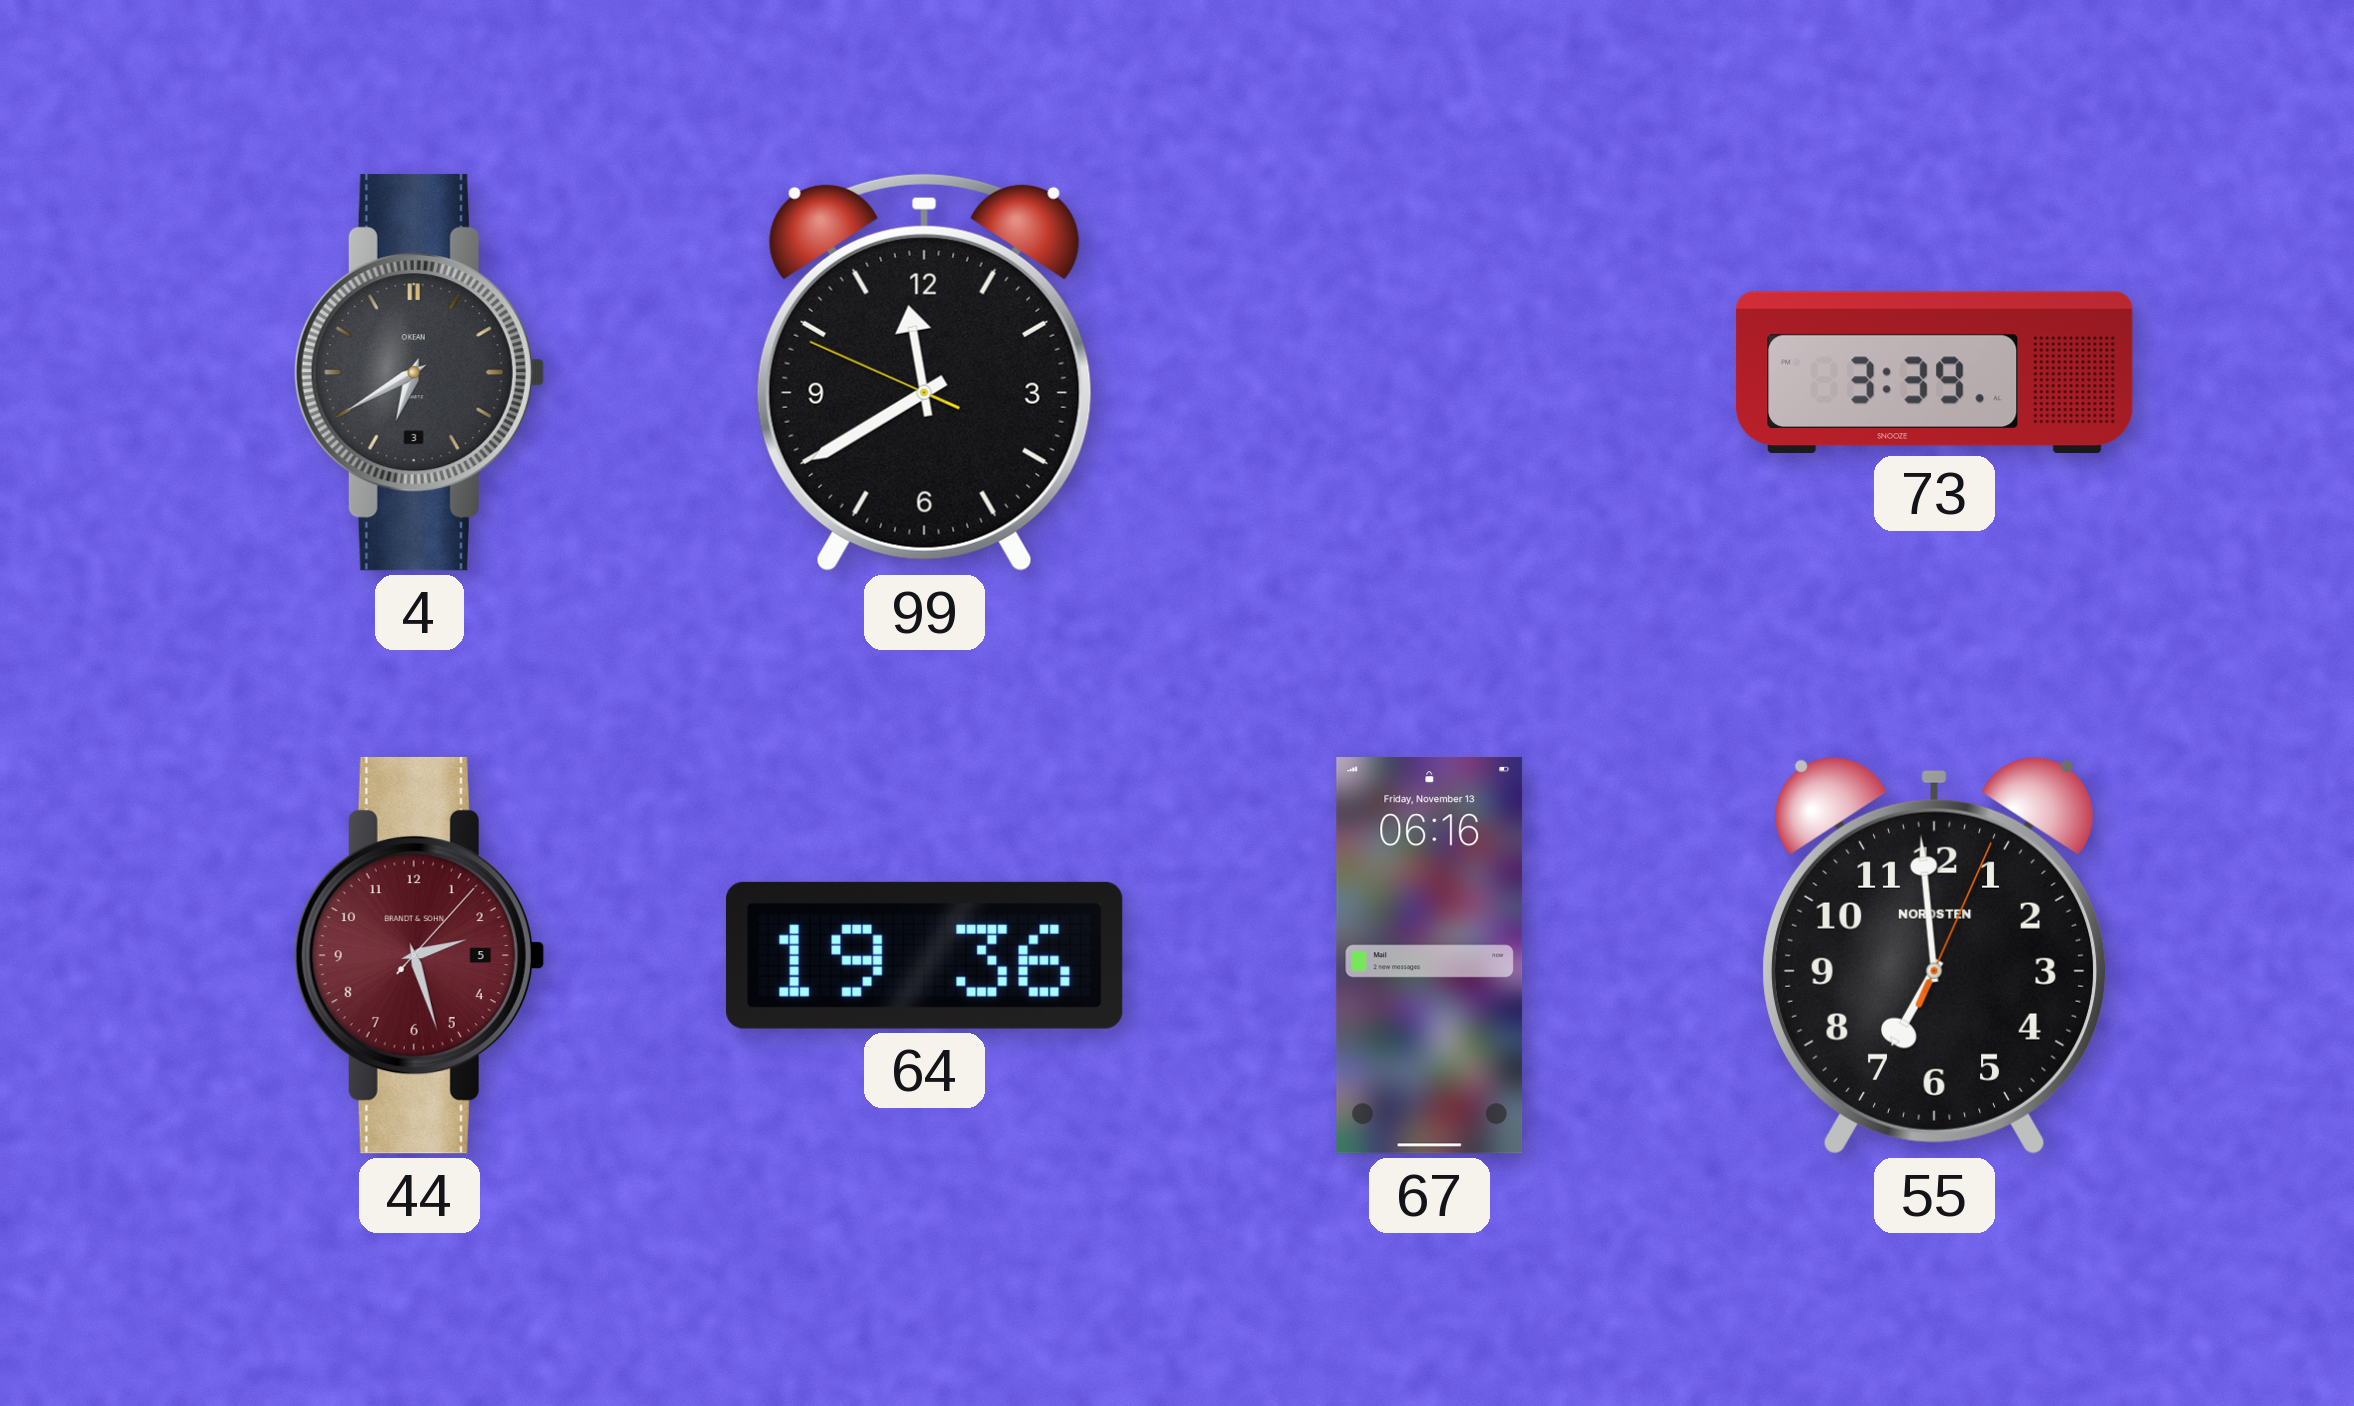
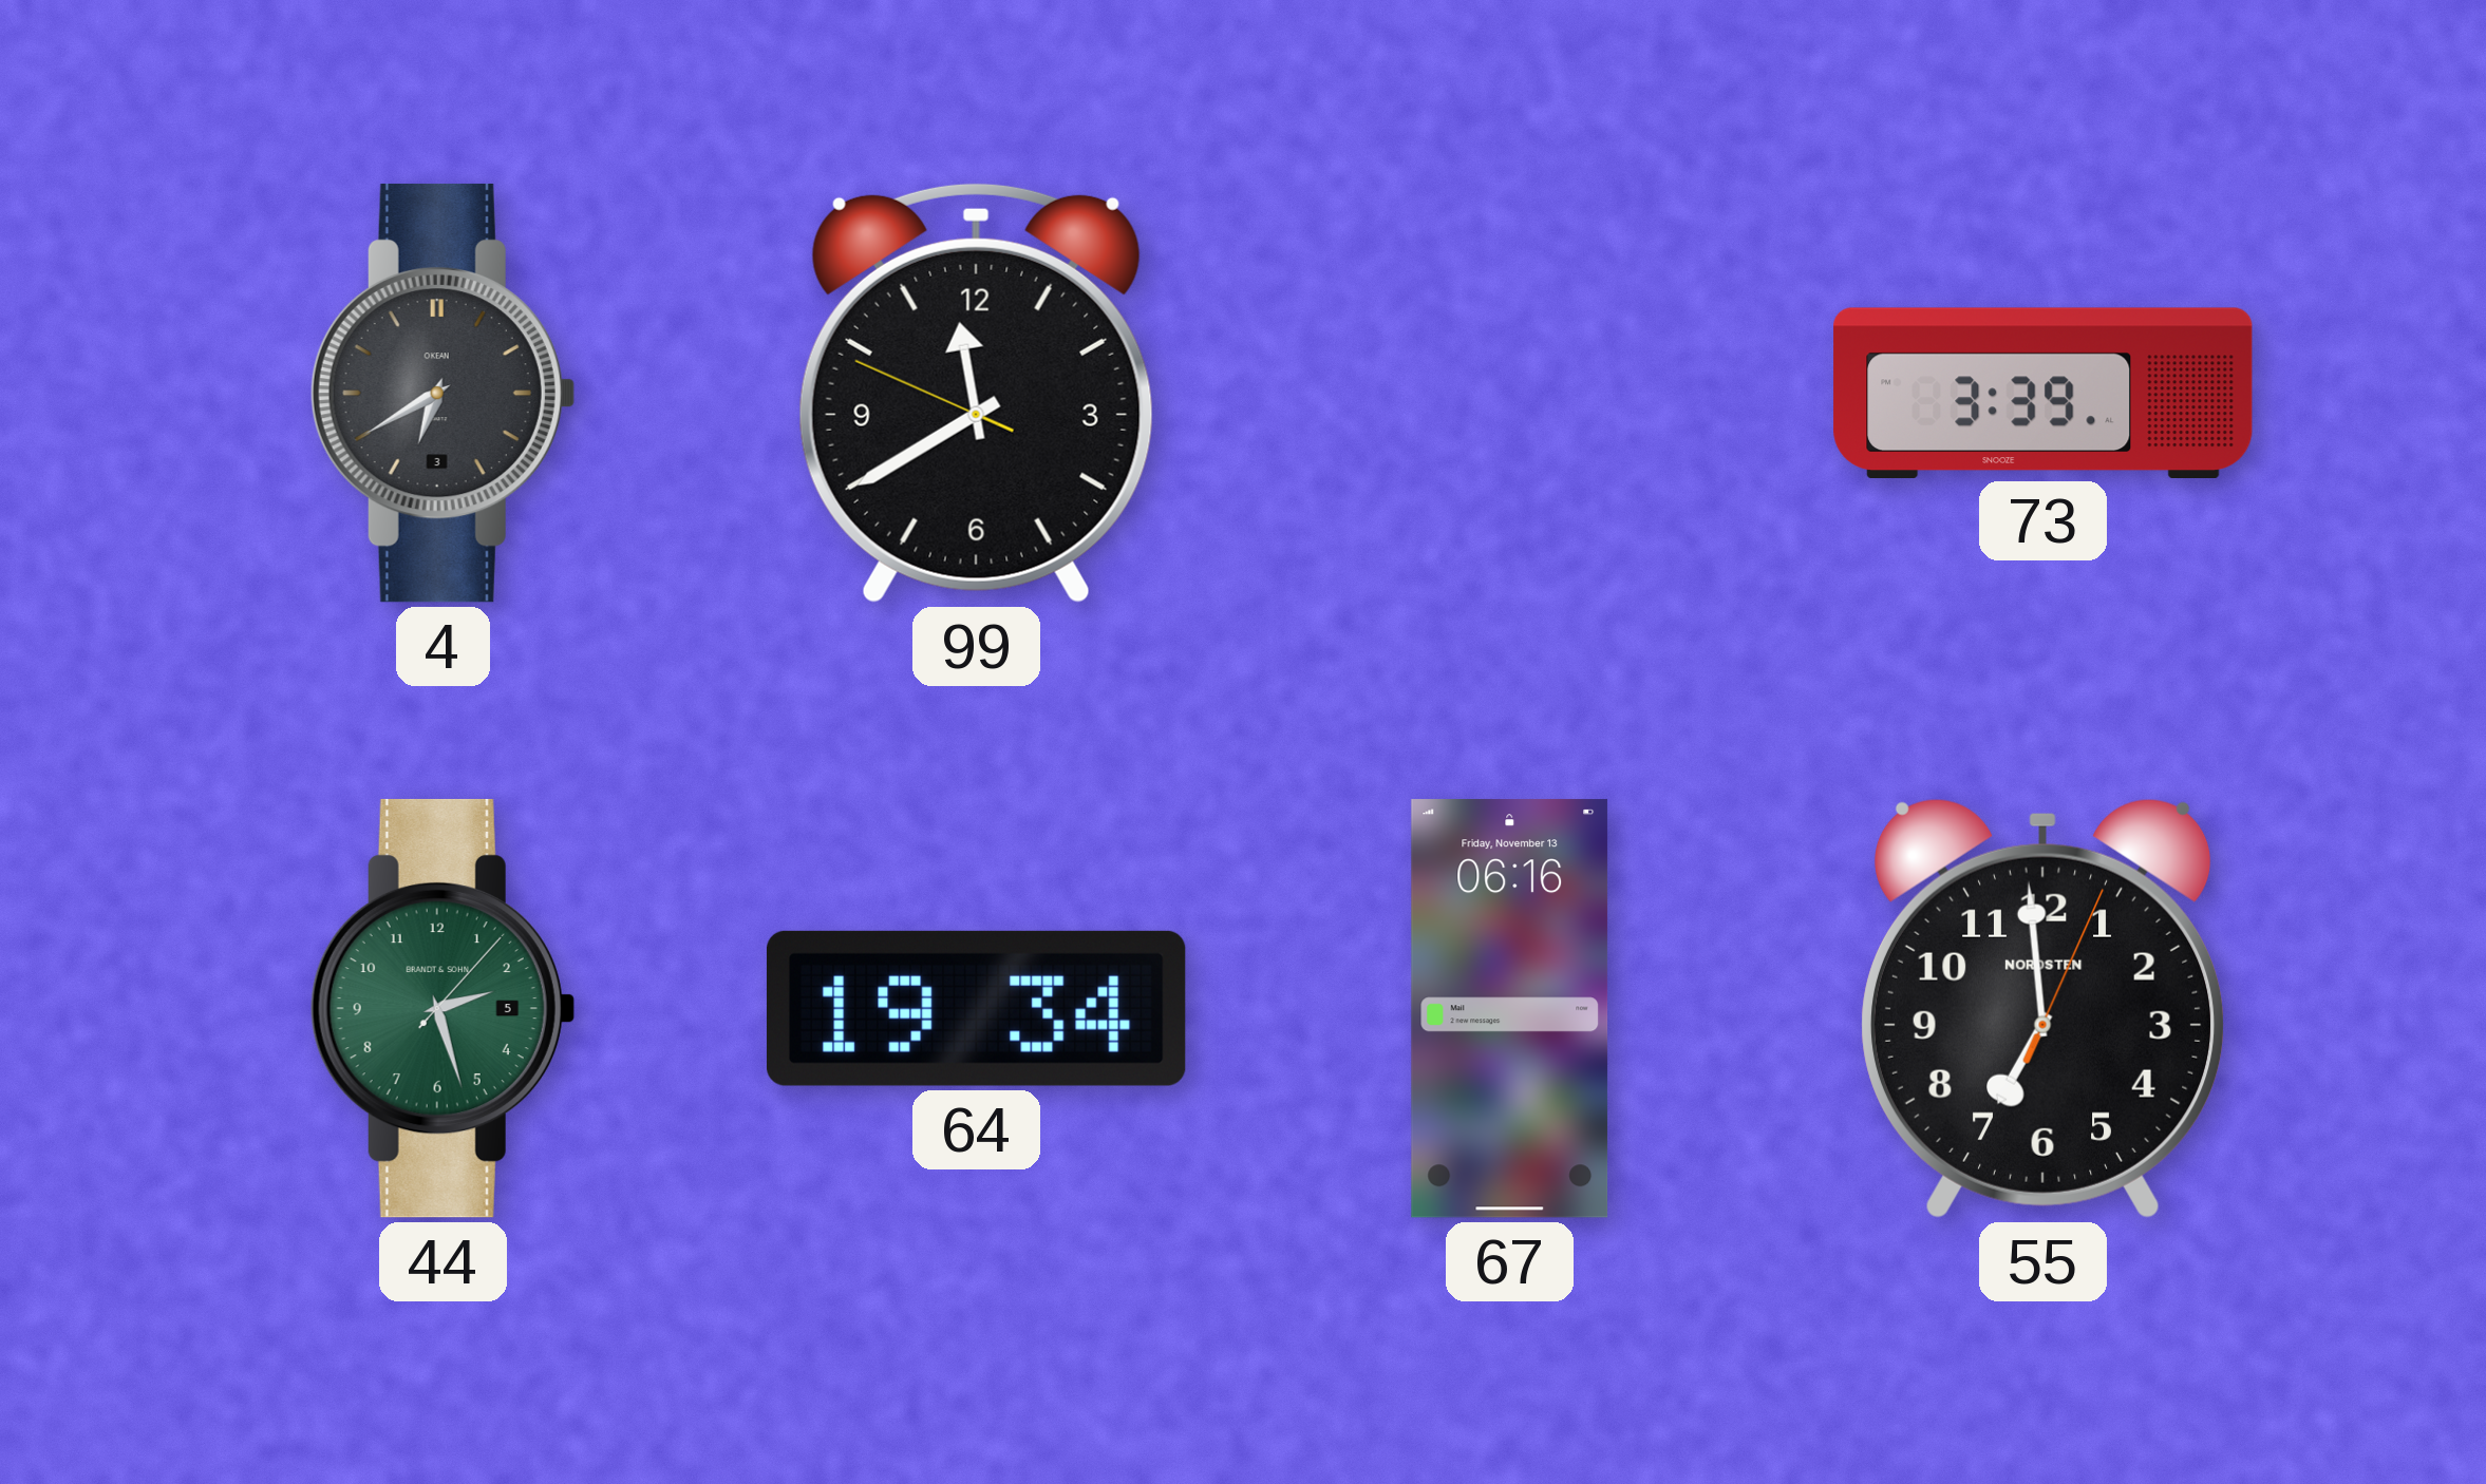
44 dial: burgundy -> green (442, 1008)
64: 19:36 -> 19:34 (976, 1008)
